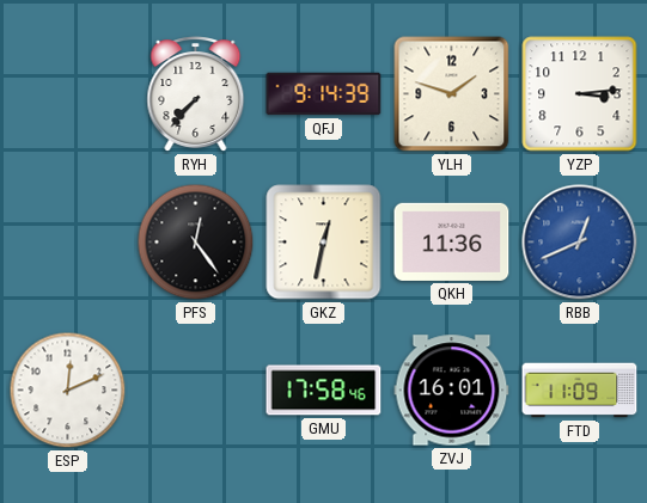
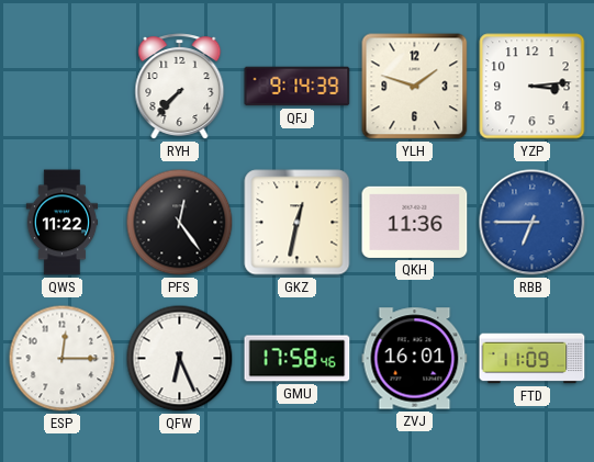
QWS: none -> 11:22 (63, 223)
RBB: 12:41 -> 6:45 (533, 223)
ESP: 12:11 -> 12:15 (63, 359)
QFW: none -> 6:26 (180, 359)
